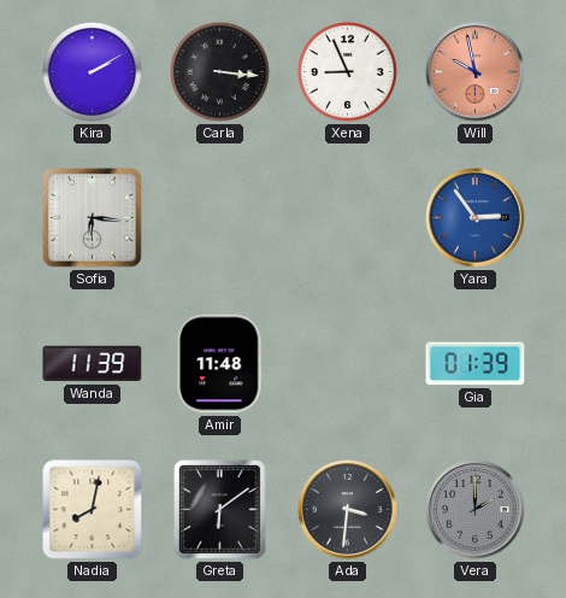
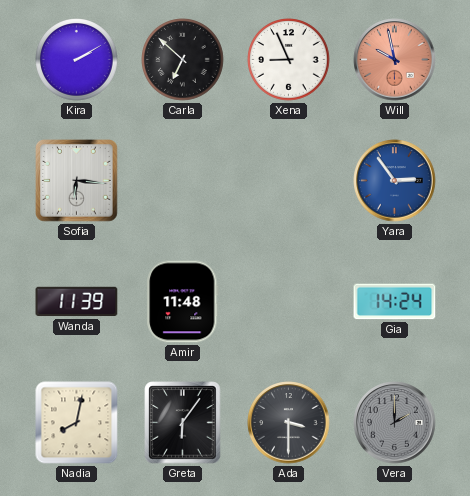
Carla: 3:16 -> 6:52 (183, 60)
Gia: 01:39 -> 14:24 (395, 302)
Greta: 6:09 -> 6:06 (183, 423)
Ada: 3:31 -> 3:30 (289, 423)
